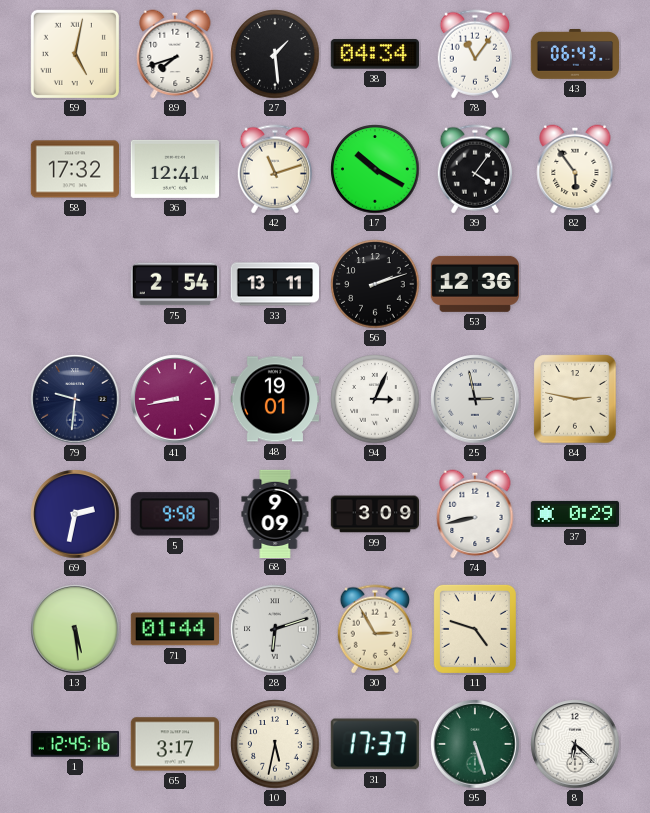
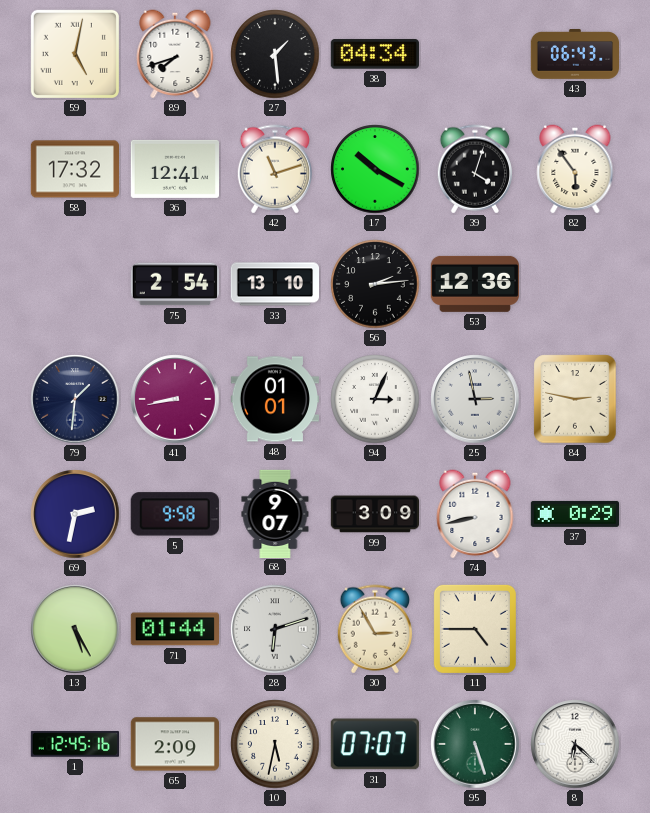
78: 11:06 -> none (474, 54)
39: 4:06 -> 4:03 (474, 169)
33: 13:11 -> 13:10 (274, 284)
56: 2:12 -> 2:14 (375, 284)
79: 9:31 -> 1:31 (75, 399)
48: 19:01 -> 01:01 (274, 399)
68: 9:09 -> 9:07 (275, 513)
13: 5:29 -> 5:25 (75, 629)
11: 4:48 -> 4:45 (475, 629)
65: 3:17 -> 2:09 (174, 744)
31: 17:37 -> 07:07 (375, 744)
